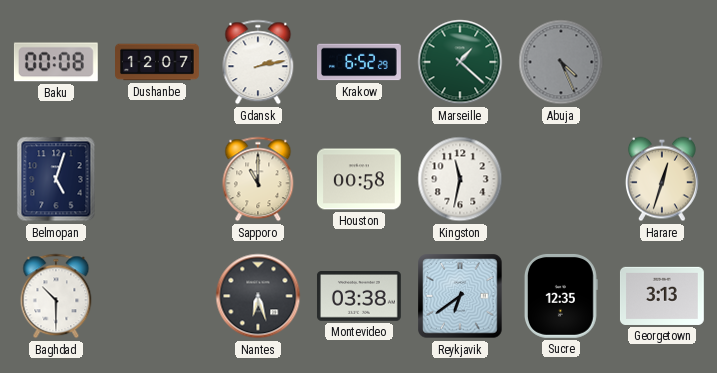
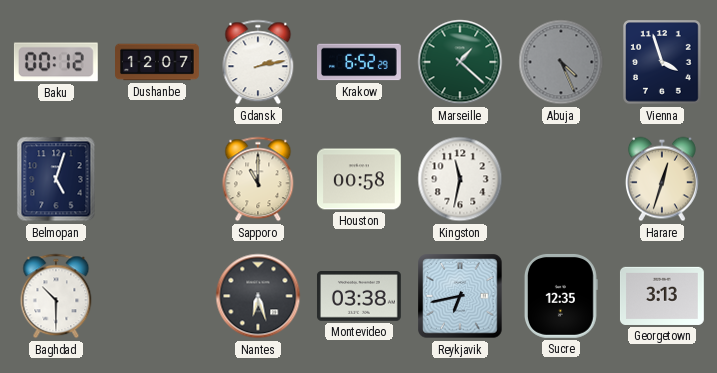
Baku: 00:08 -> 00:12 (56, 62)
Vienna: none -> 3:57 (663, 62)
Reykjavik: 6:39 -> 6:43 (460, 296)
